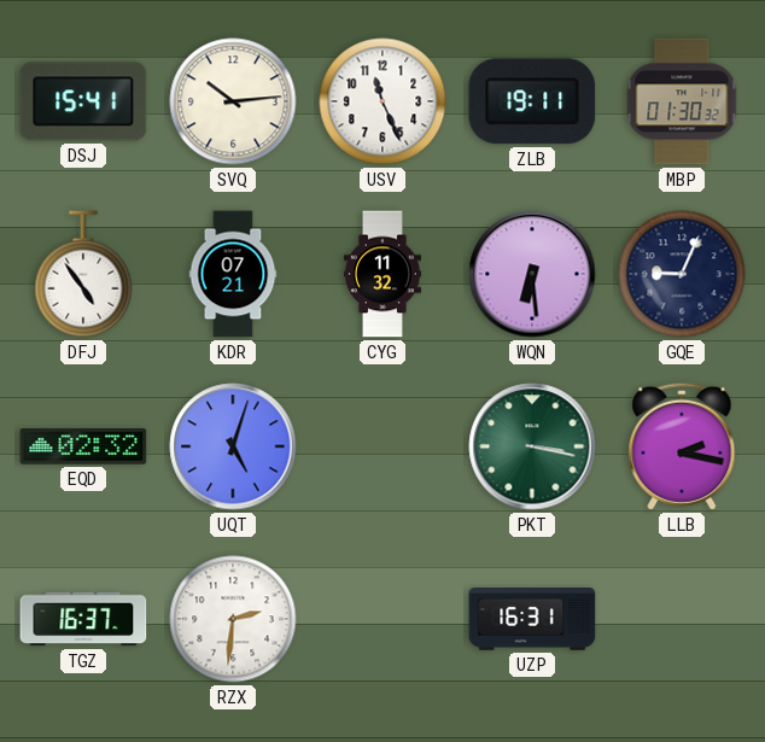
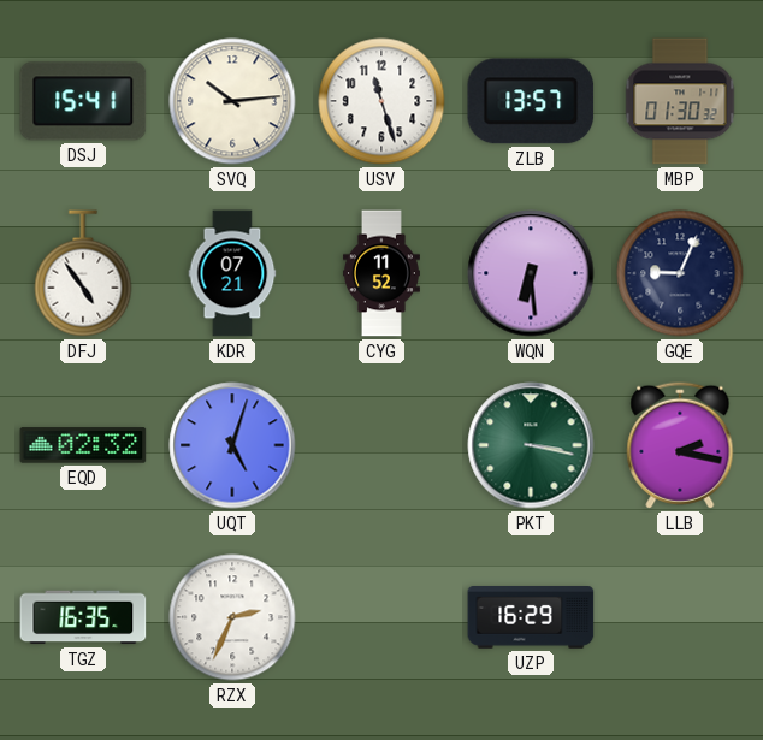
USV: 11:26 -> 11:27 (381, 101)
ZLB: 19:11 -> 13:57 (531, 101)
CYG: 11:32 -> 11:52 (381, 273)
TGZ: 16:37 -> 16:35 (83, 617)
RZX: 2:31 -> 2:34 (232, 617)
UZP: 16:31 -> 16:29 (531, 618)
